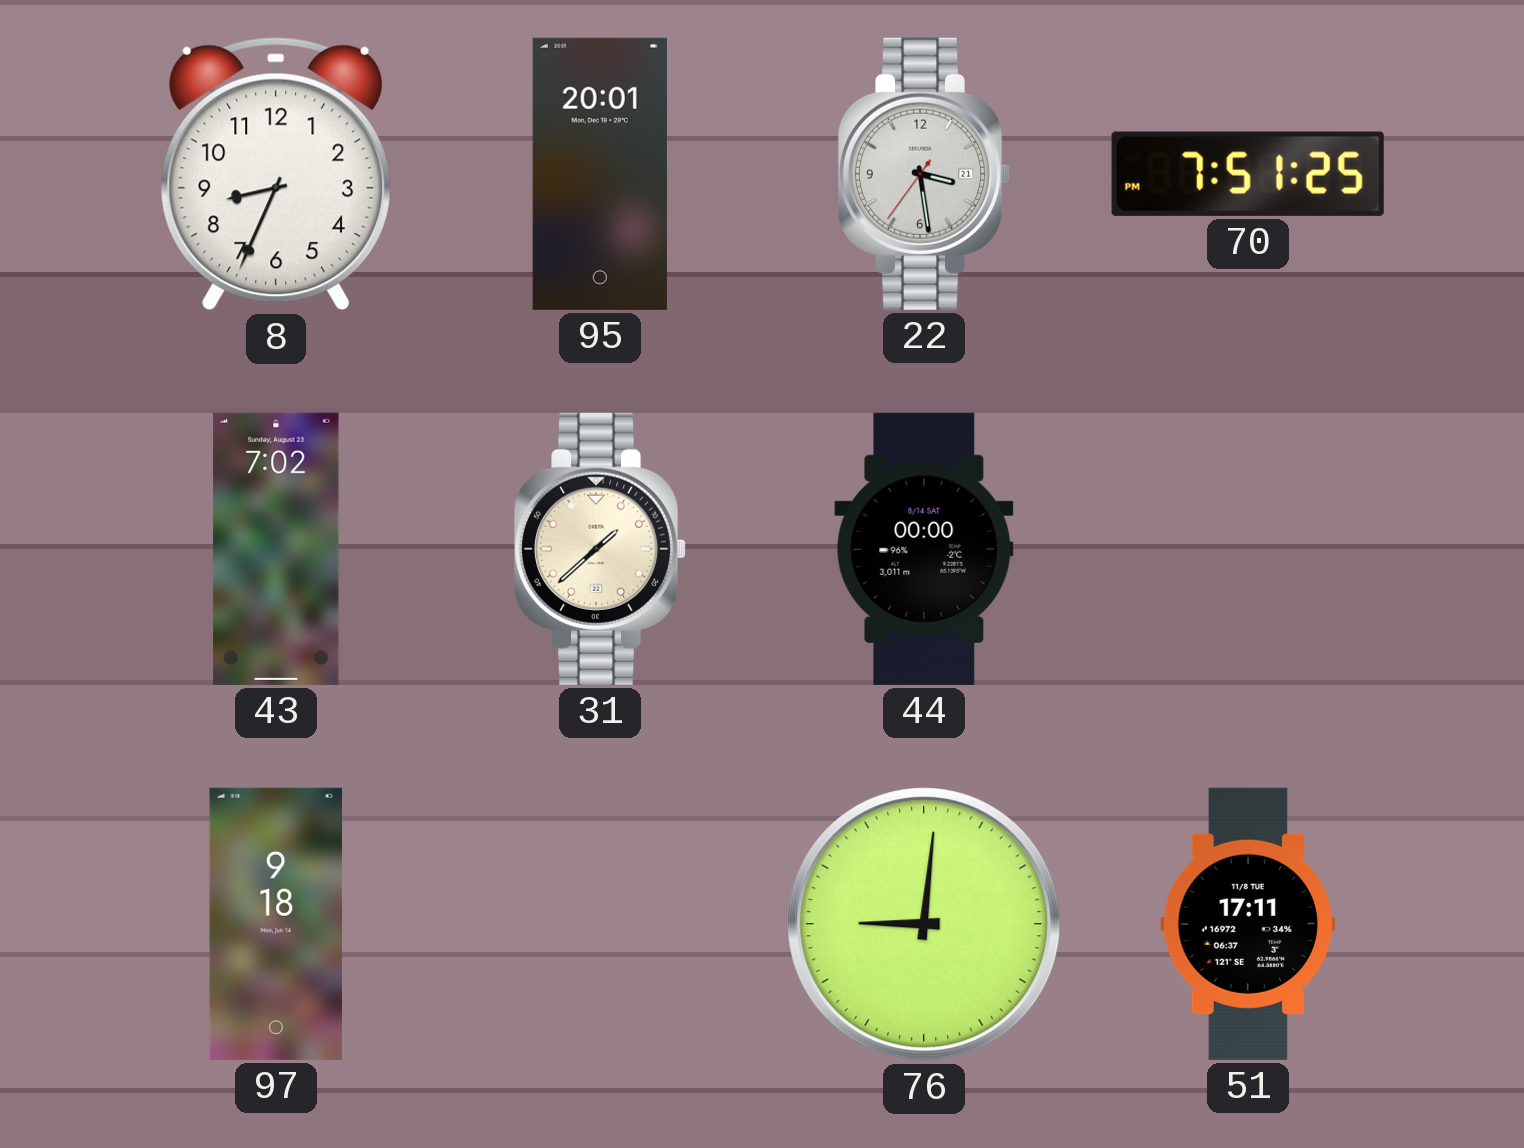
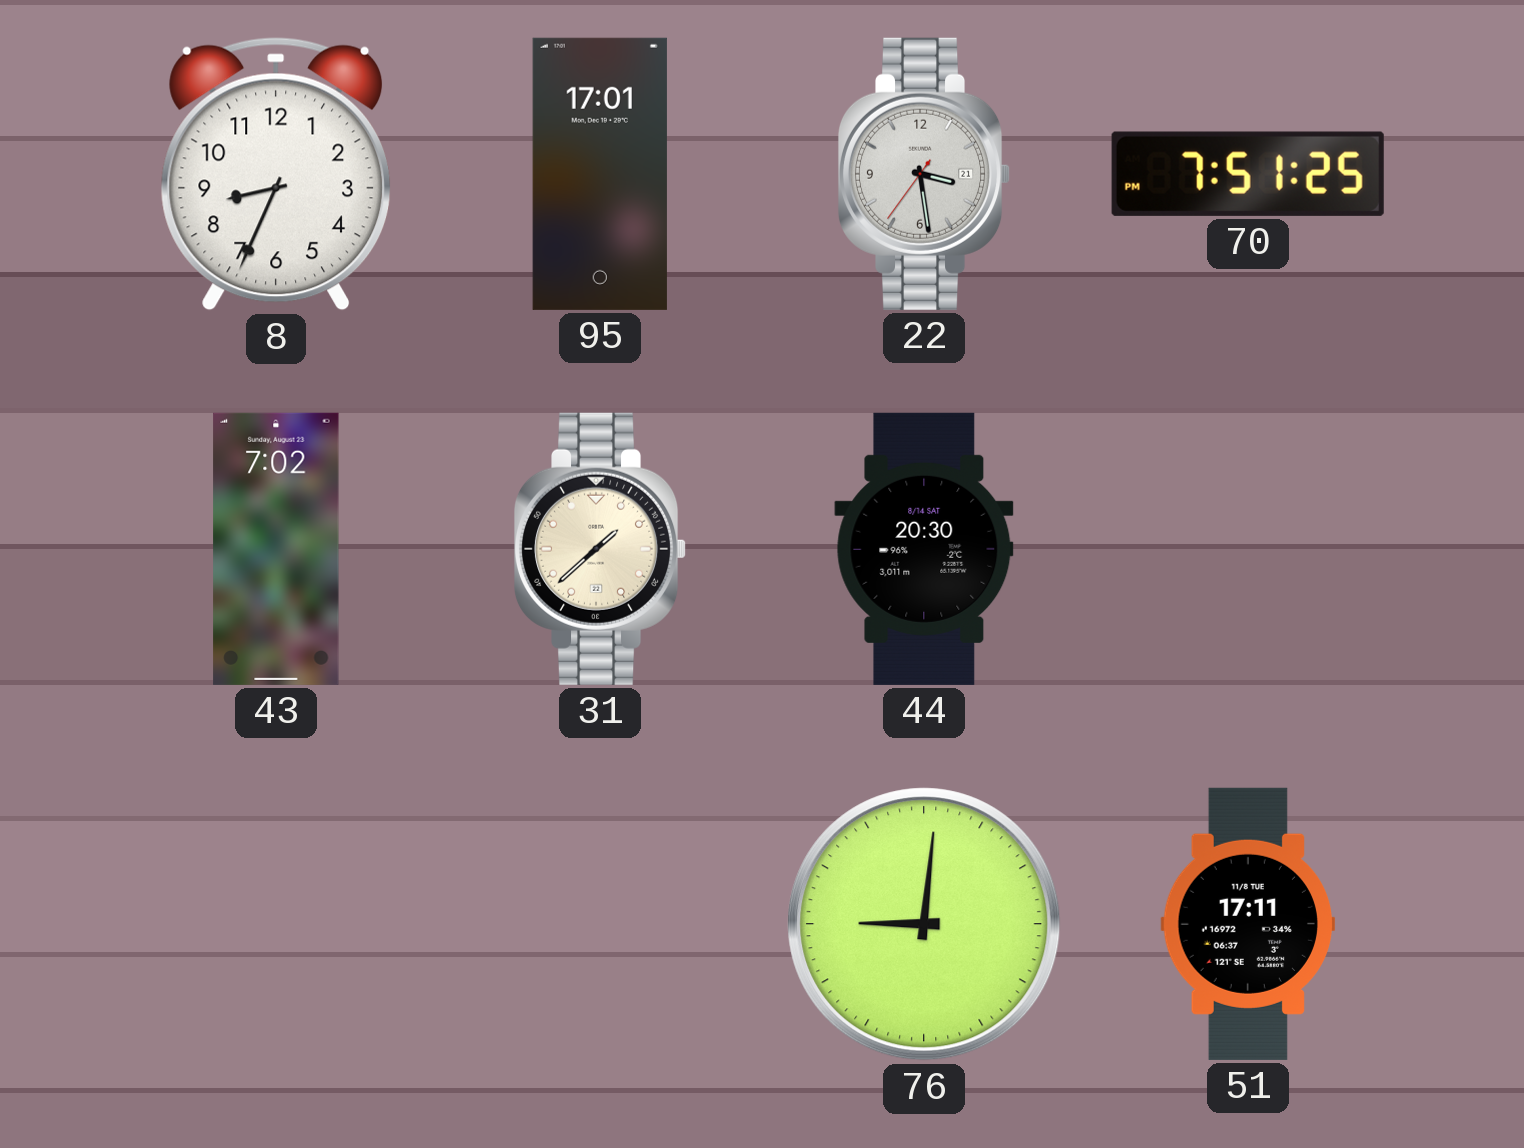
95: 20:01 -> 17:01 (600, 174)
44: 00:00 -> 20:30 (924, 549)
97: 9:18 -> none (276, 924)
